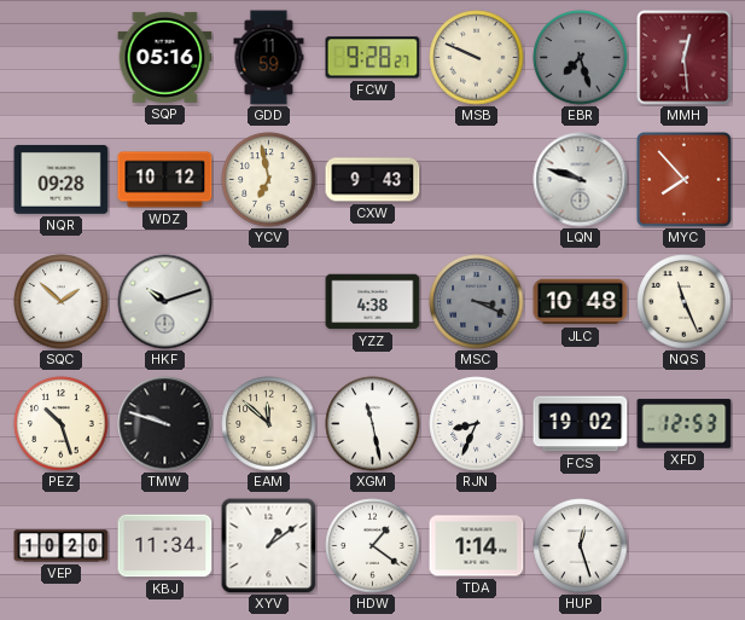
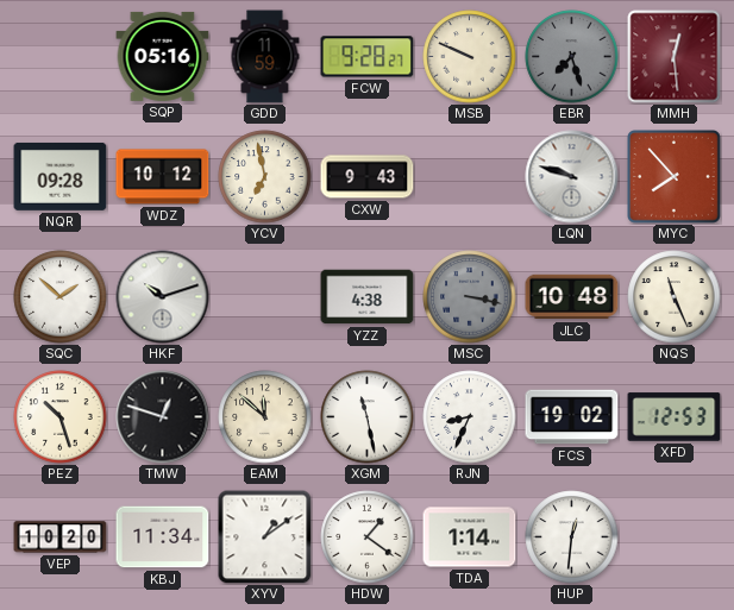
MSC: 3:19 -> 3:17 (470, 297)
TMW: 9:48 -> 12:48 (163, 417)
HUP: 12:27 -> 12:31 (572, 537)
